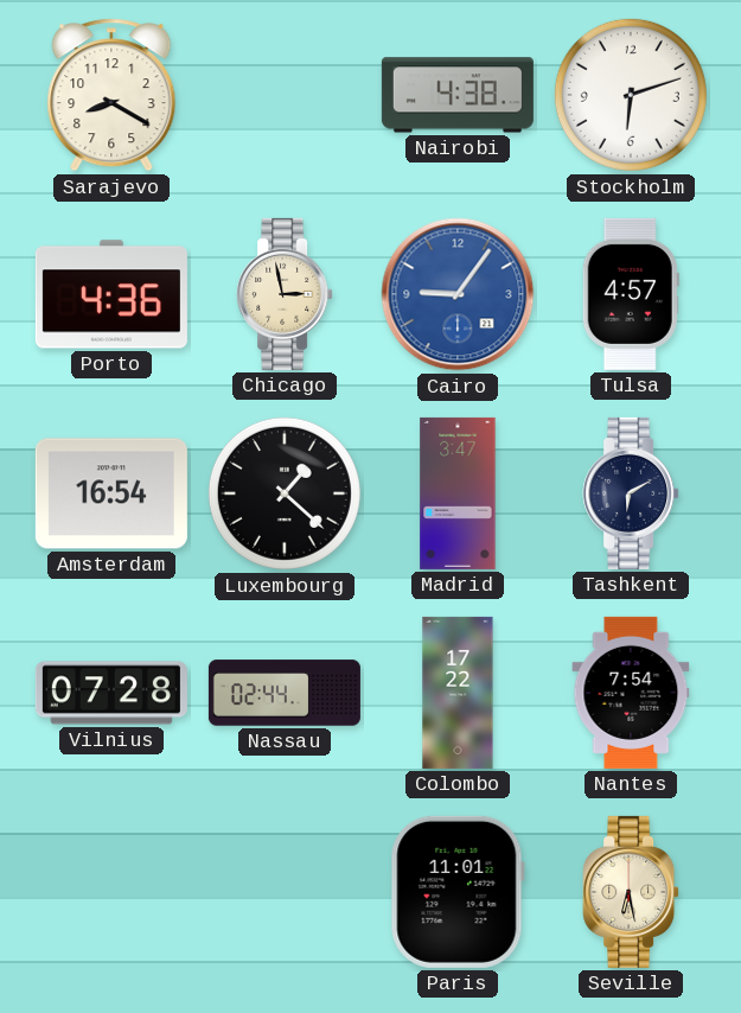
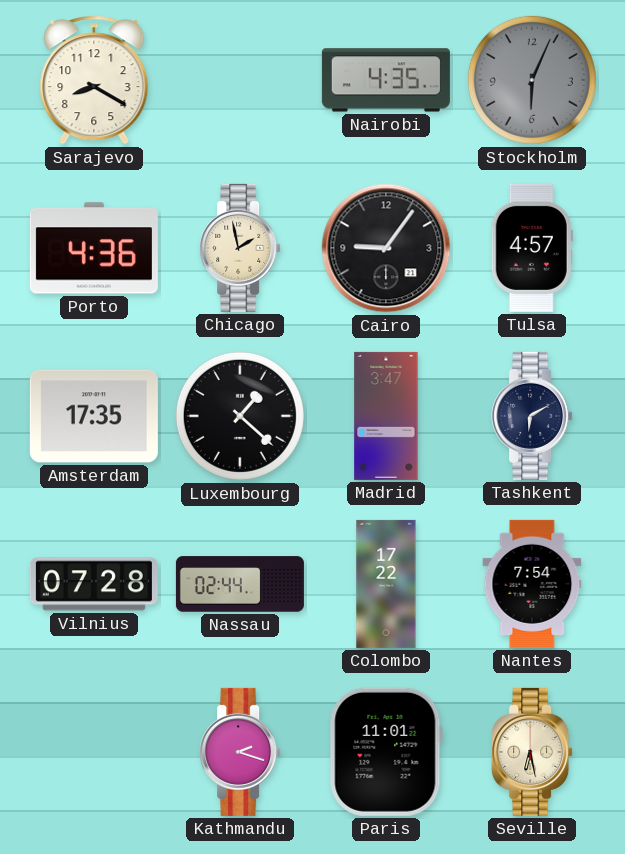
Nairobi: 4:38 -> 4:35 (386, 80)
Stockholm: 6:12 -> 6:04 (532, 80)
Stockholm dial: white -> grey (532, 80)
Chicago: 2:58 -> 1:58 (240, 248)
Cairo dial: blue -> black (386, 248)
Amsterdam: 16:54 -> 17:35 (94, 416)
Kathmandu: none -> 2:18 (240, 752)
